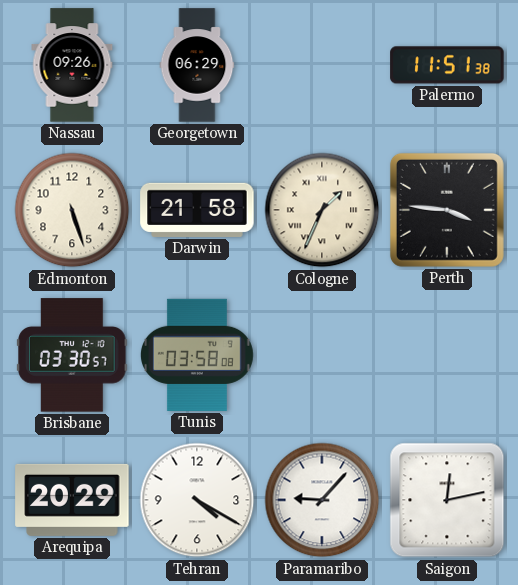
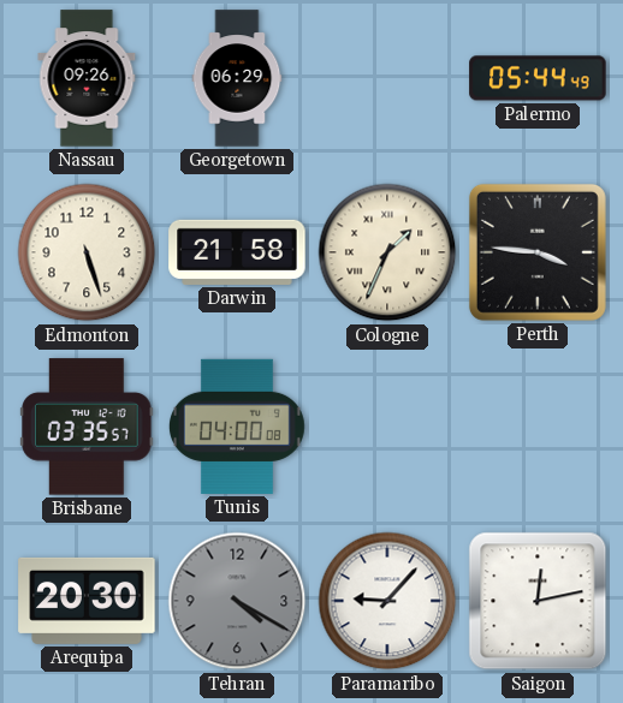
Palermo: 11:51 -> 05:44 (538, 78)
Brisbane: 03:30 -> 03:35 (87, 427)
Tunis: 03:58 -> 04:00 (237, 427)
Arequipa: 20:29 -> 20:30 (87, 601)
Tehran dial: white -> grey (237, 601)
